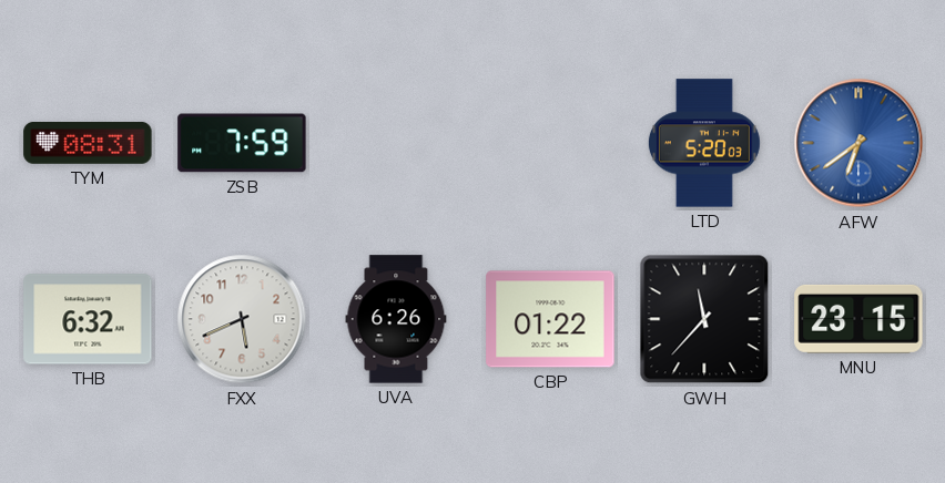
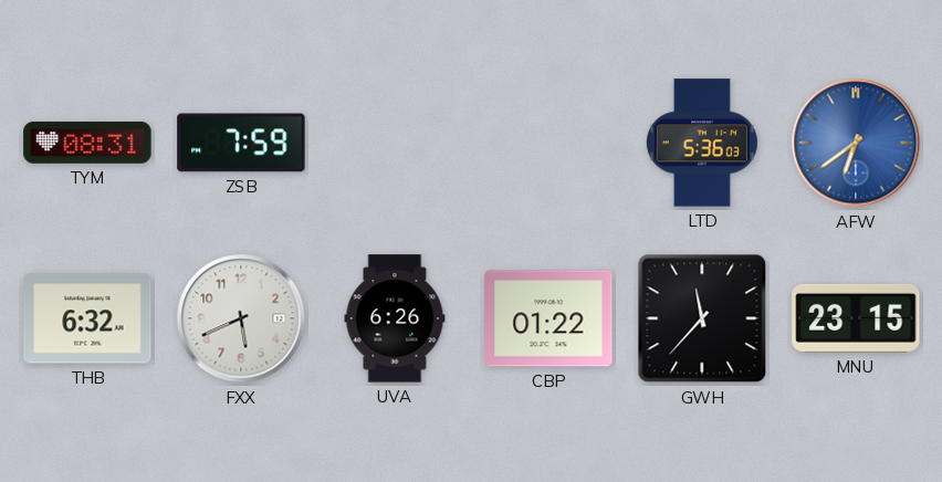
LTD: 5:20 -> 5:36 (702, 143)
